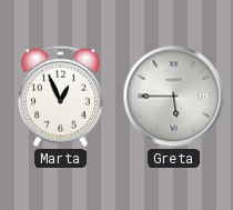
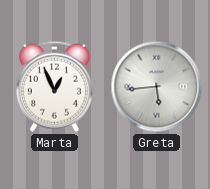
Greta: 5:45 -> 5:44 (157, 87)
